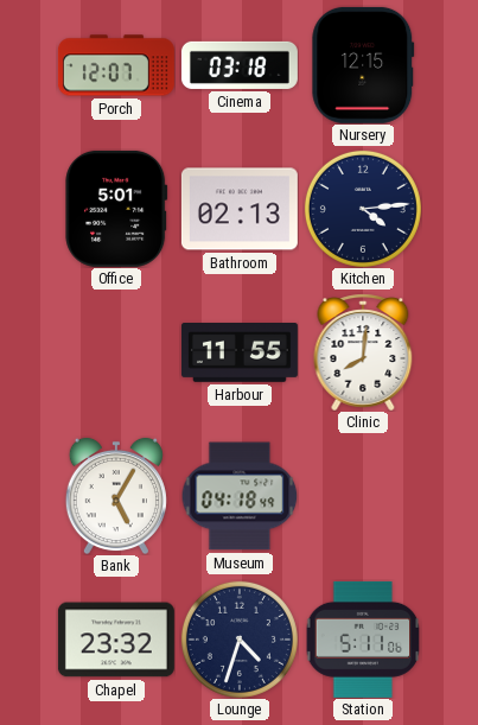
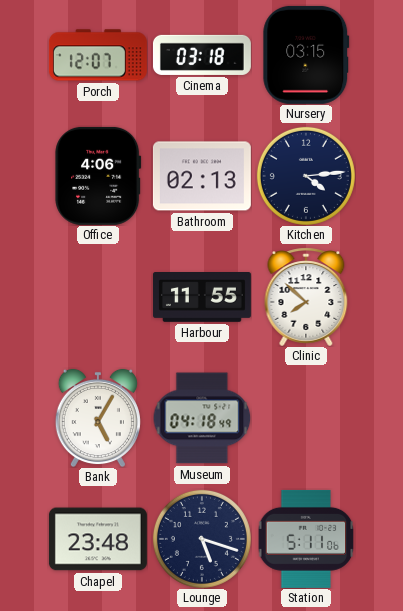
Nursery: 12:15 -> 03:15 (306, 55)
Office: 5:01 -> 4:06 (98, 176)
Clinic: 8:01 -> 7:52 (306, 297)
Chapel: 23:32 -> 23:48 (98, 539)
Lounge: 4:33 -> 5:18 (202, 539)
